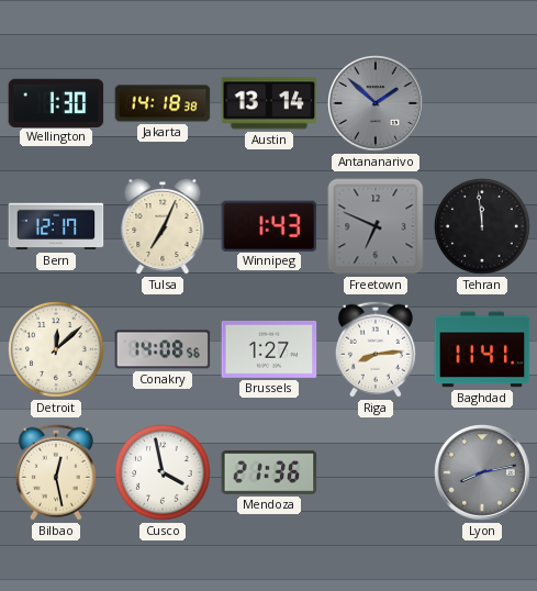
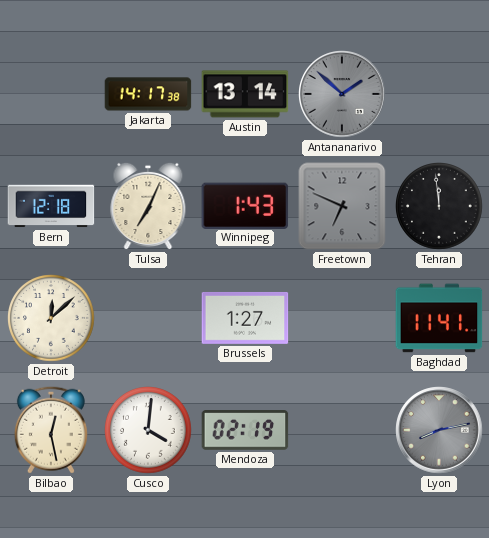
Wellington: 1:30 -> none (56, 102)
Jakarta: 14:18 -> 14:17 (148, 94)
Bern: 12:17 -> 12:18 (51, 206)
Conakry: 14:08 -> none (163, 349)
Riga: 8:14 -> none (376, 349)
Cusco: 3:58 -> 4:01 (149, 431)
Mendoza: 21:36 -> 02:19 (245, 430)
